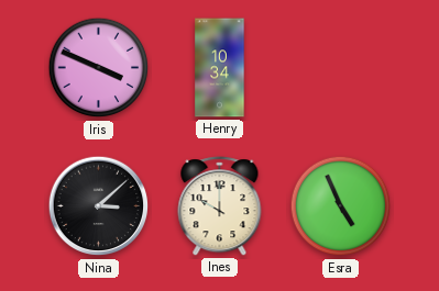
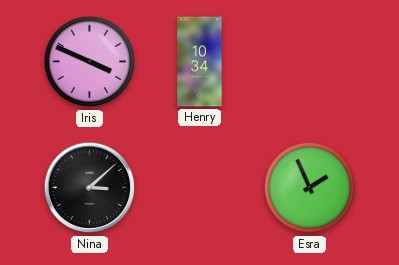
Ines: 10:00 -> none (220, 206)
Esra: 4:56 -> 1:56 (310, 188)
